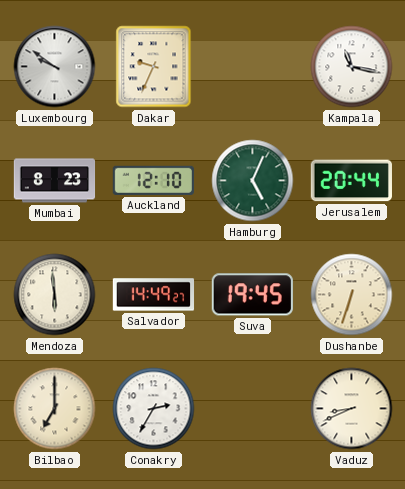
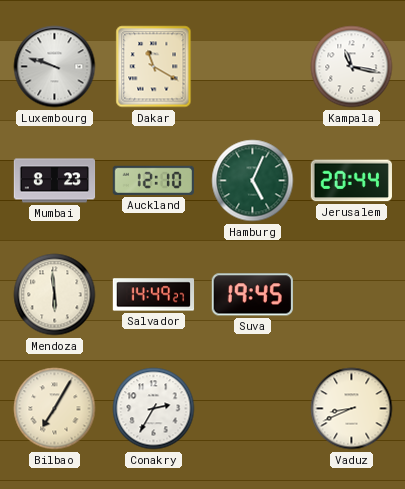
Luxembourg: 9:51 -> 9:48 (55, 67)
Dakar: 9:34 -> 11:20 (154, 67)
Dushanbe: 6:33 -> none (352, 295)
Bilbao: 7:00 -> 7:05 (55, 409)
